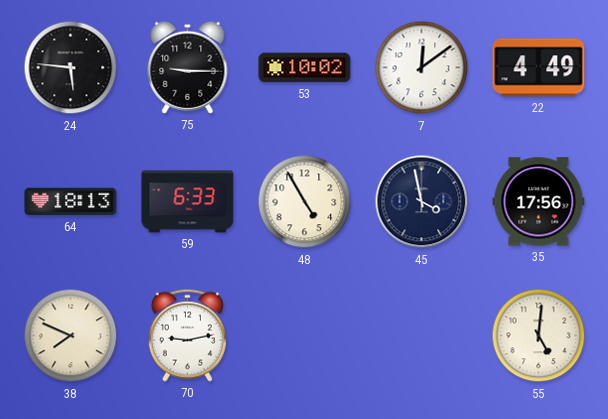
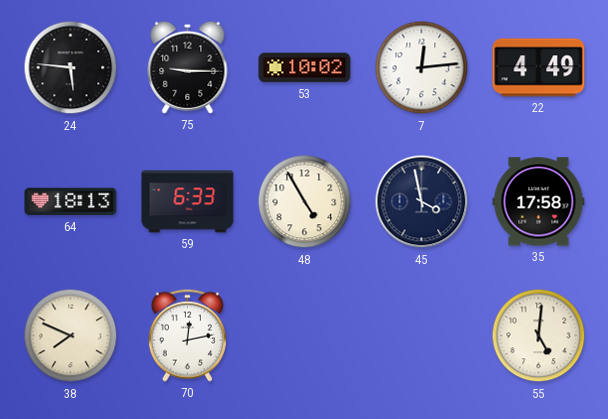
7: 12:09 -> 12:14 (422, 68)
35: 17:56 -> 17:58 (539, 202)
70: 9:13 -> 12:13 (187, 335)
